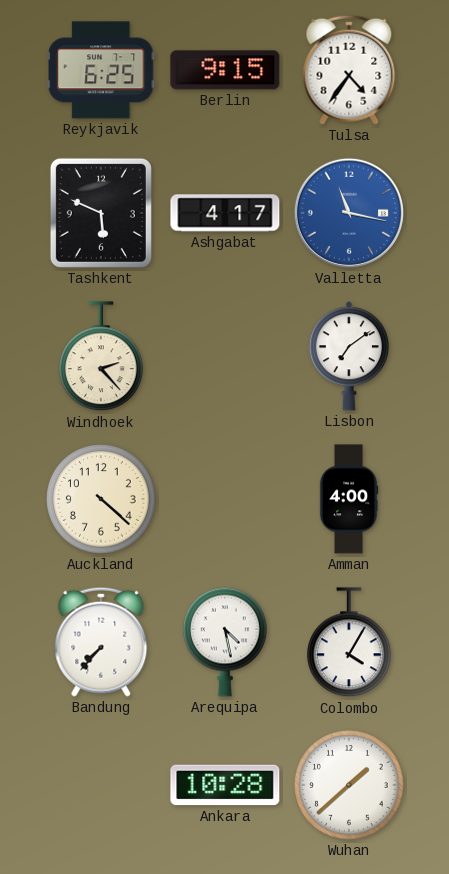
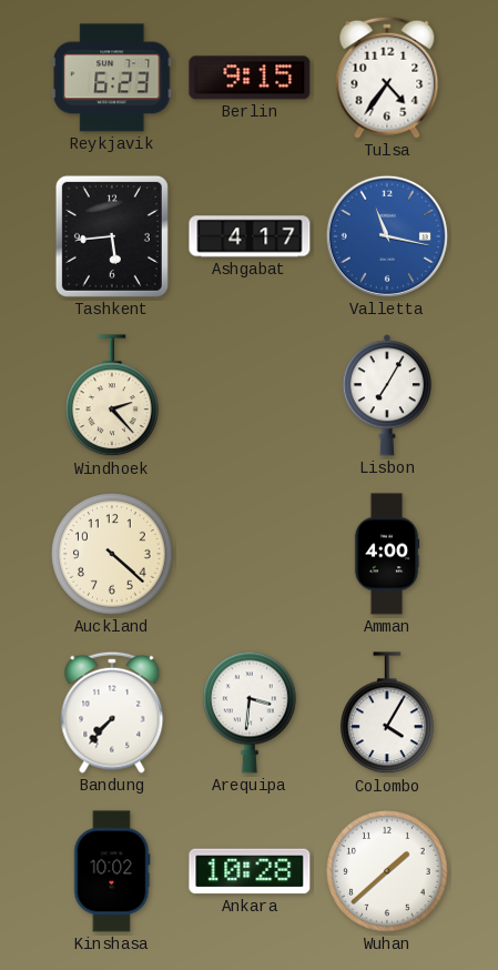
Reykjavik: 6:25 -> 6:23 (112, 78)
Tashkent: 5:49 -> 5:44 (112, 236)
Lisbon: 7:09 -> 7:05 (387, 395)
Arequipa: 4:28 -> 3:31 (251, 713)
Kinshasa: none -> 10:02 (112, 871)
